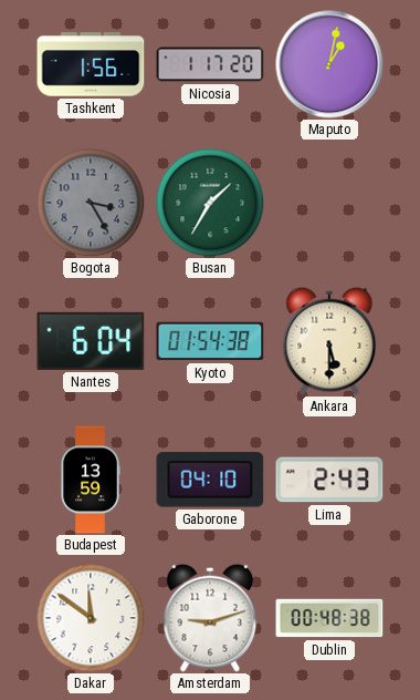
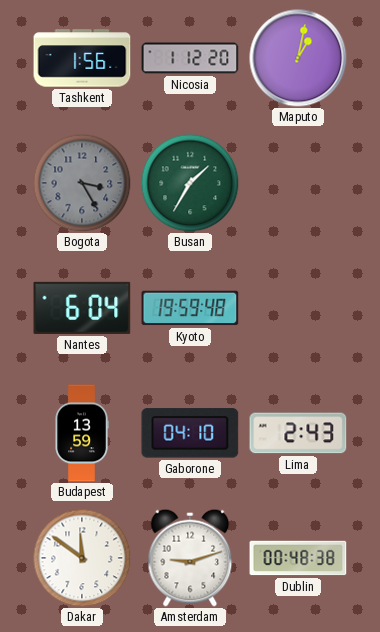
Nicosia: 1:17 -> 1:12 (190, 58)
Kyoto: 01:54 -> 19:59 (190, 308)
Ankara: 5:30 -> none (329, 341)
